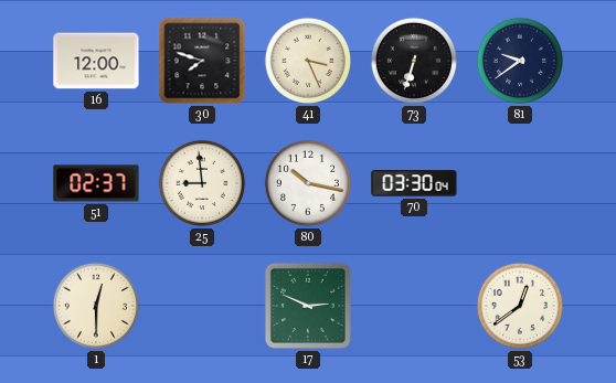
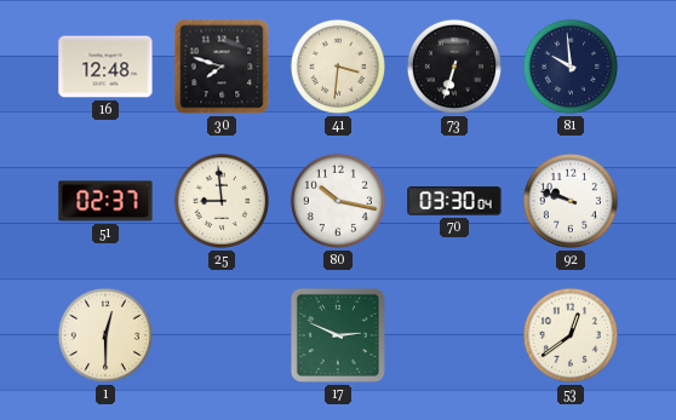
16: 12:00 -> 12:48 (105, 67)
41: 3:26 -> 3:31 (338, 67)
81: 9:39 -> 9:59 (571, 67)
92: none -> 9:48 (571, 201)
